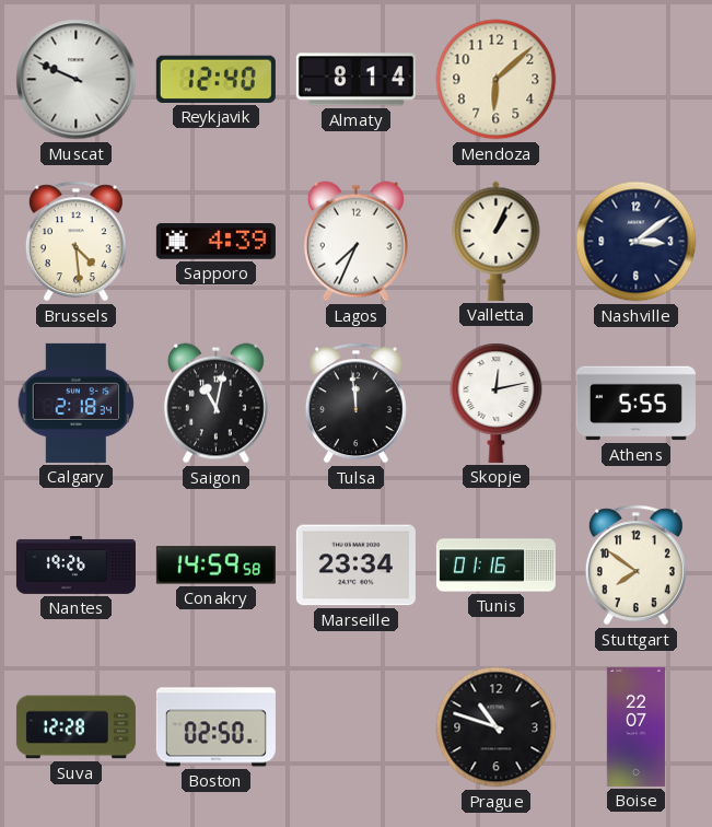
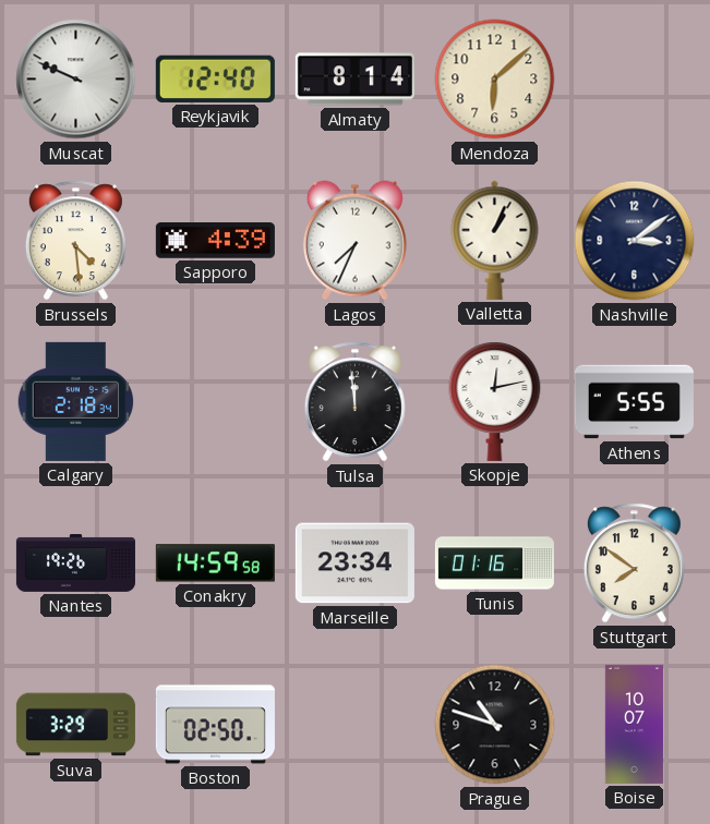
Saigon: 11:02 -> none (215, 404)
Suva: 12:28 -> 3:29 (75, 725)
Boise: 22:07 -> 10:07 (634, 724)
